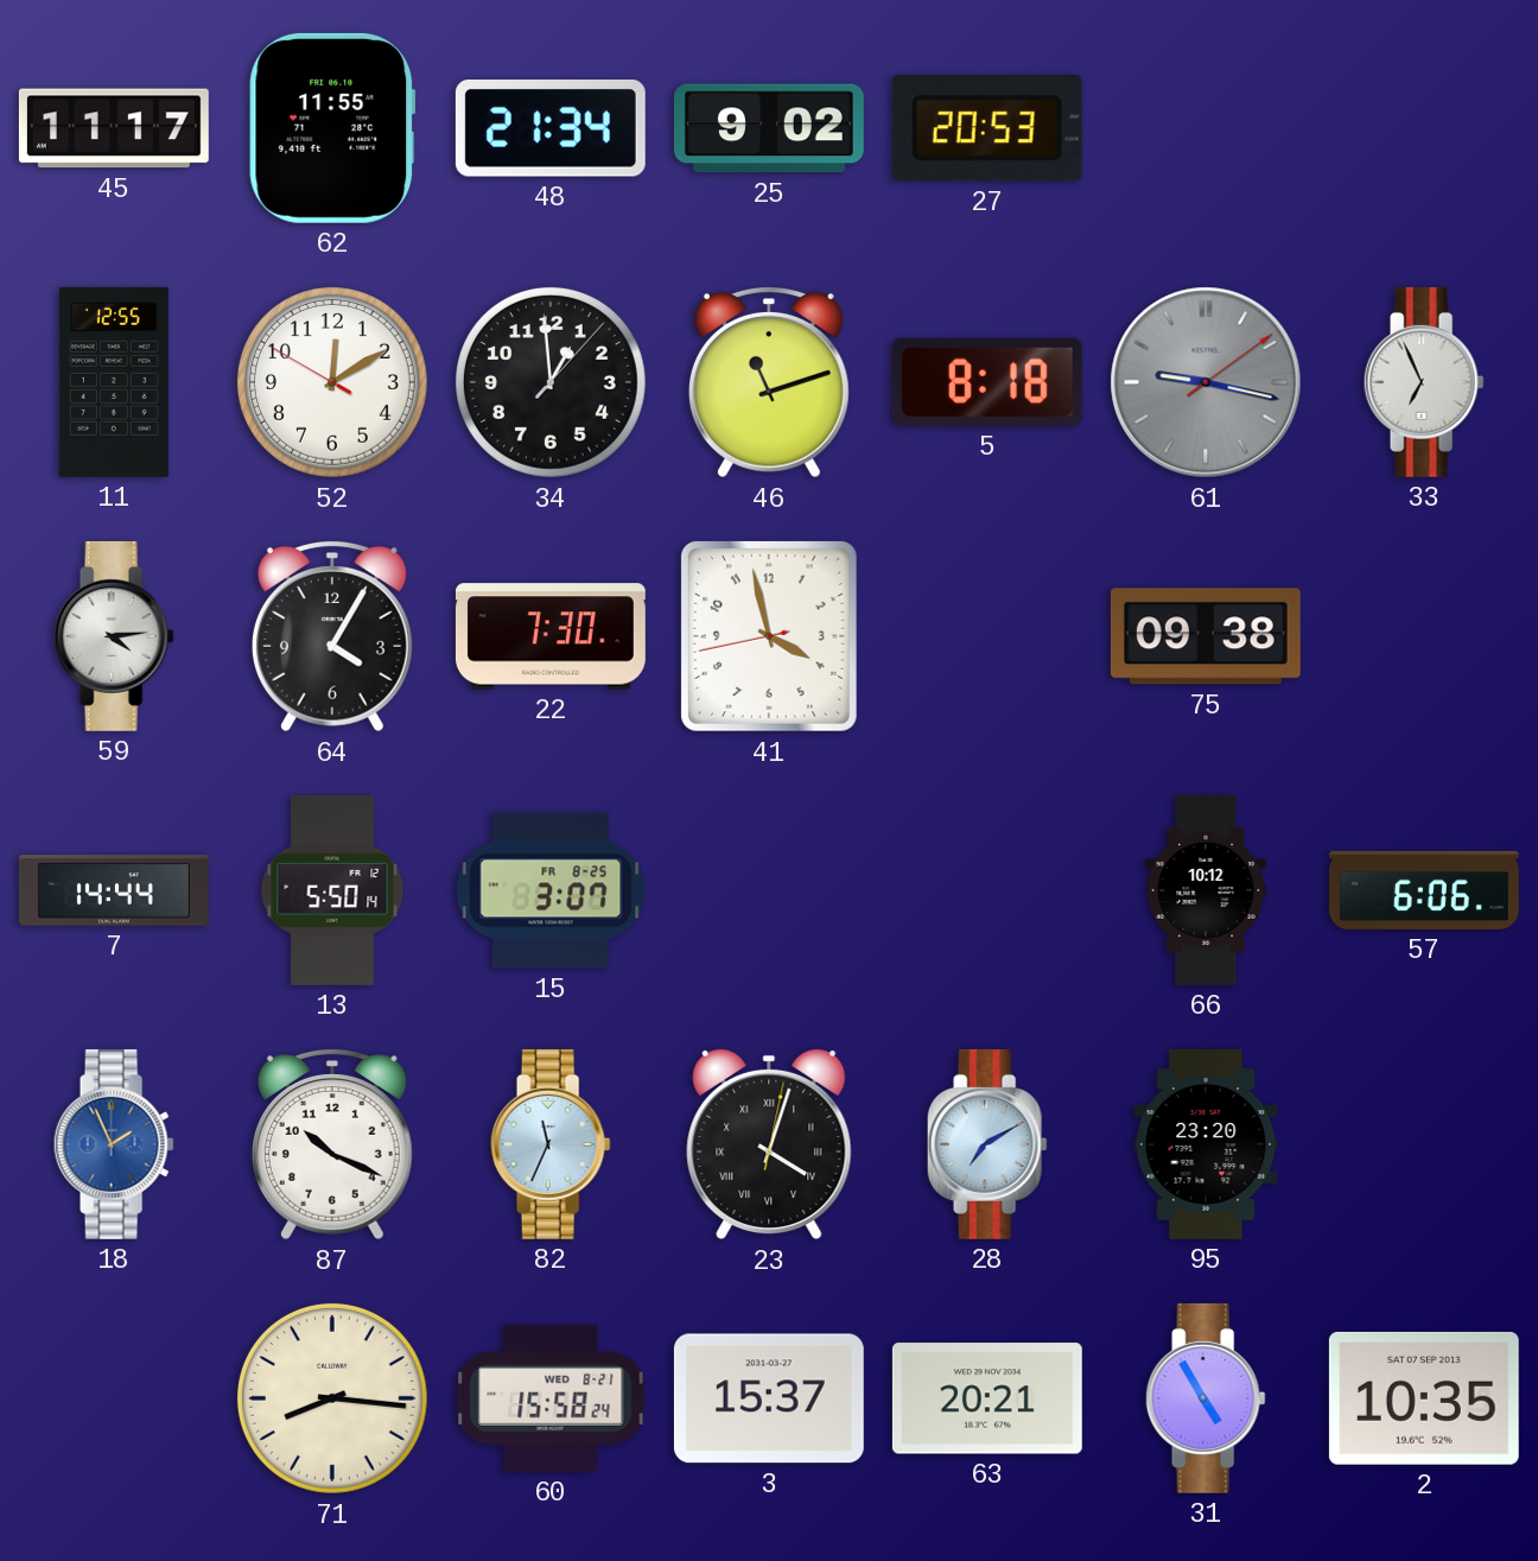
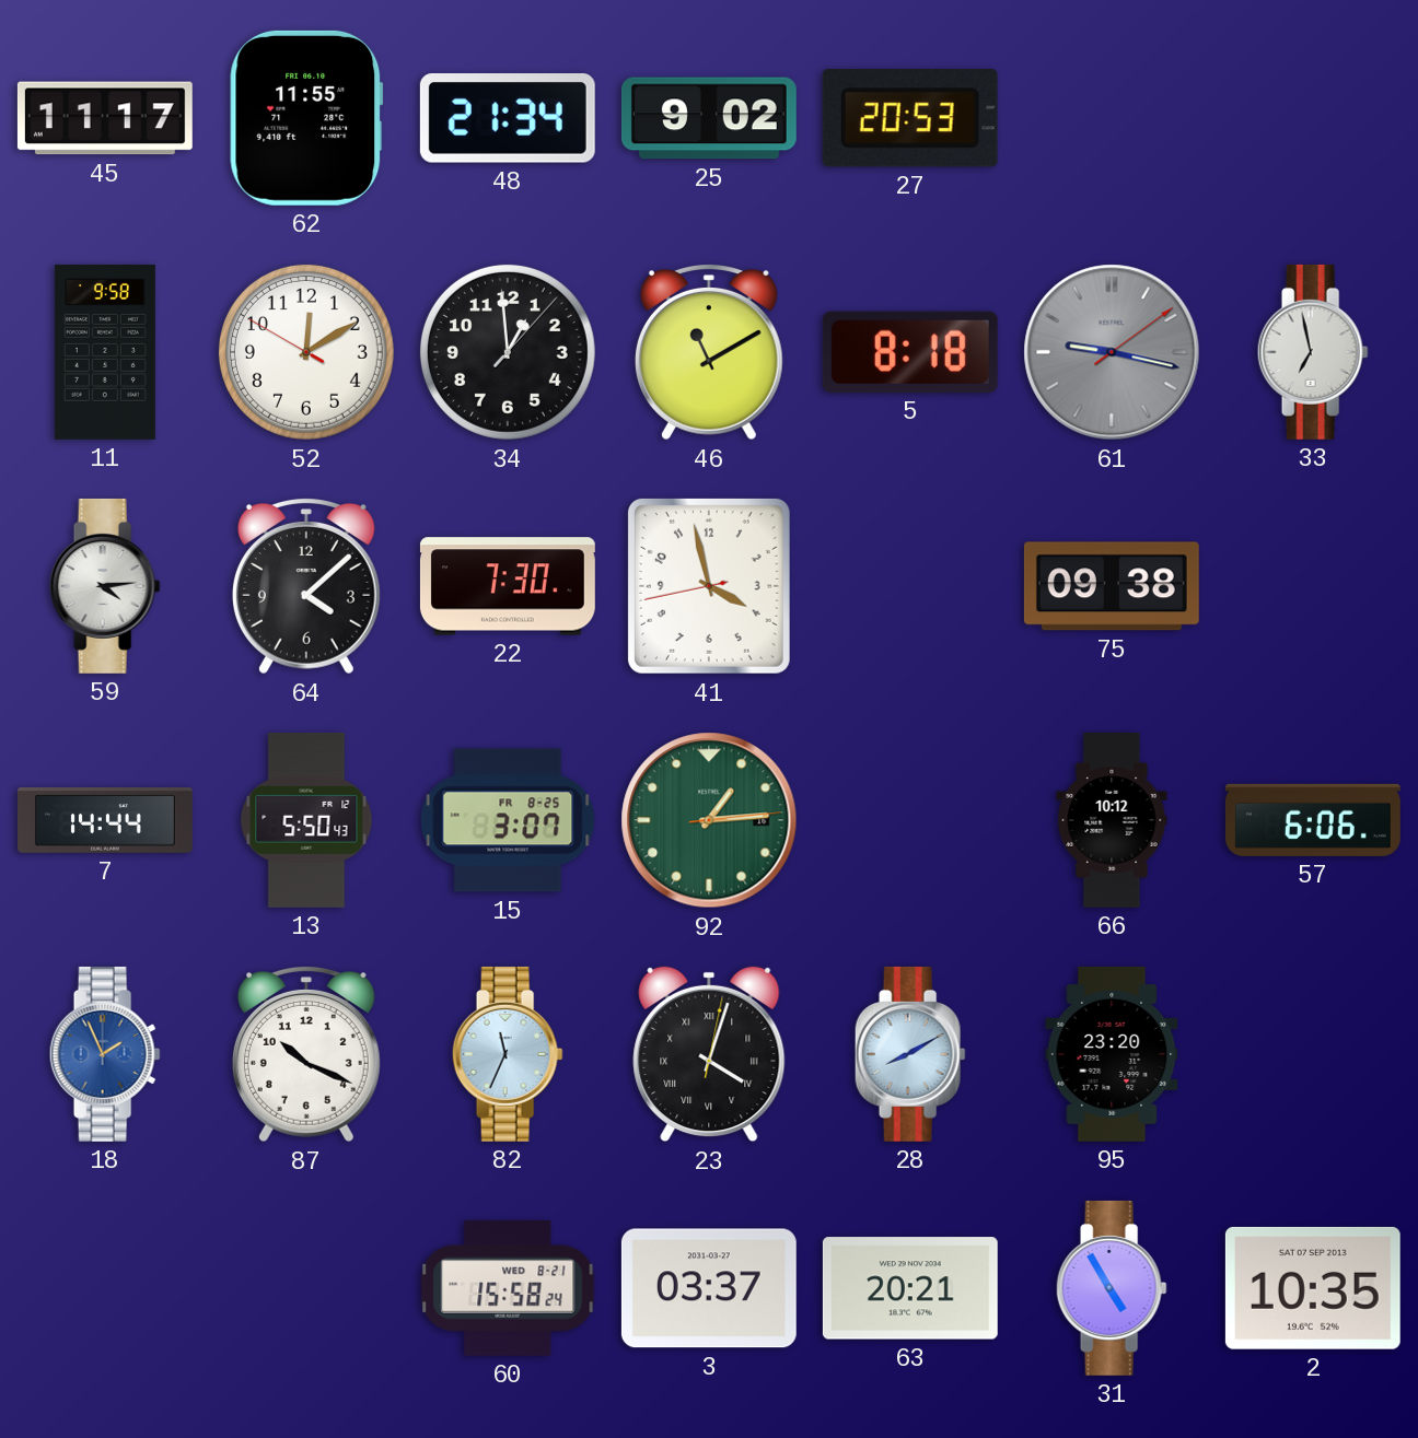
11: 12:55 -> 9:58 (105, 352)
46: 11:12 -> 11:10 (709, 353)
33: 6:56 -> 6:58 (1313, 352)
64: 4:05 -> 4:08 (306, 587)
13: 5:50:14 -> 5:50:43 (306, 820)
92: none -> 1:14 (709, 820)
28: 7:10 -> 8:10 (910, 1054)
71: 8:16 -> none (332, 1398)
3: 15:37 -> 03:37 (709, 1288)
